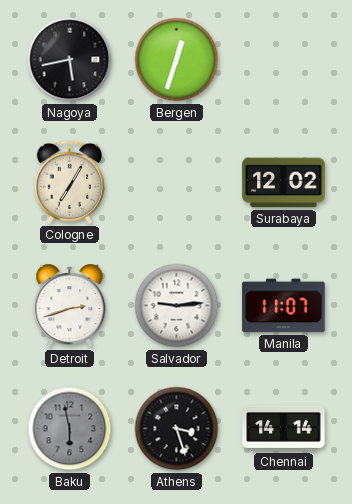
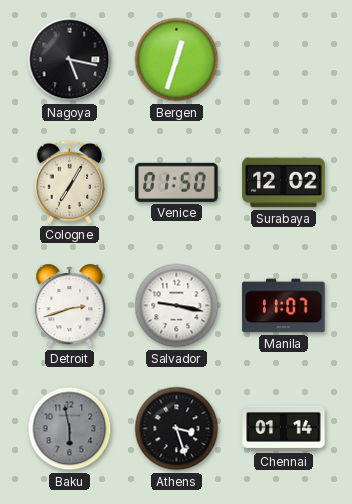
Nagoya: 5:43 -> 5:17 (70, 60)
Venice: none -> 01:50 (177, 182)
Salvador: 9:14 -> 9:17 (177, 306)
Chennai: 14:14 -> 01:14 (284, 428)
